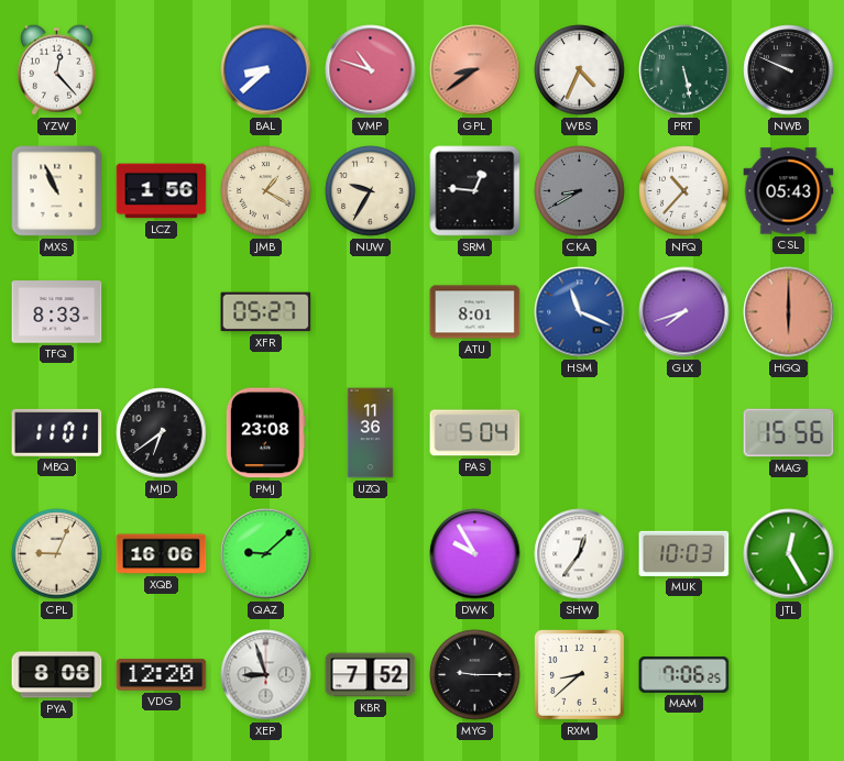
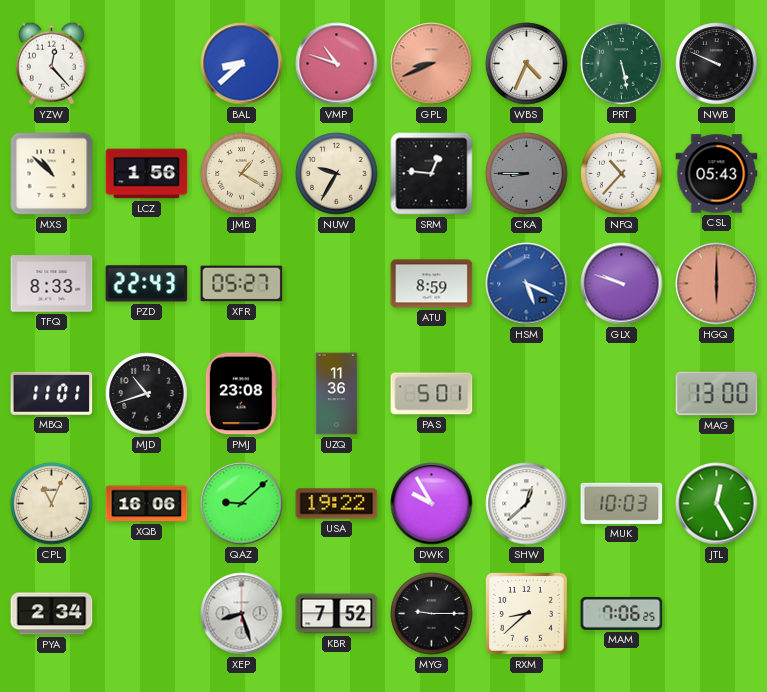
GPL: 8:39 -> 8:41 (432, 64)
MXS: 10:56 -> 10:52 (52, 174)
CKA: 8:40 -> 8:45 (527, 174)
PZD: none -> 22:43 (147, 284)
ATU: 8:01 -> 8:59 (432, 284)
HSM: 11:19 -> 5:19 (527, 284)
GLX: 7:42 -> 9:48 (622, 284)
MJD: 6:39 -> 10:42 (147, 394)
PAS: 5:04 -> 5:01 (432, 394)
MAG: 15:56 -> 13:00 (717, 394)
CPL: 9:04 -> 11:04 (52, 504)
USA: none -> 19:22 (337, 504)
SHW: 12:36 -> 12:38 (527, 504)
PYA: 8:08 -> 2:34 (52, 614)
VDG: 12:20 -> none (162, 675)
XEP: 8:57 -> 8:27 (242, 614)
